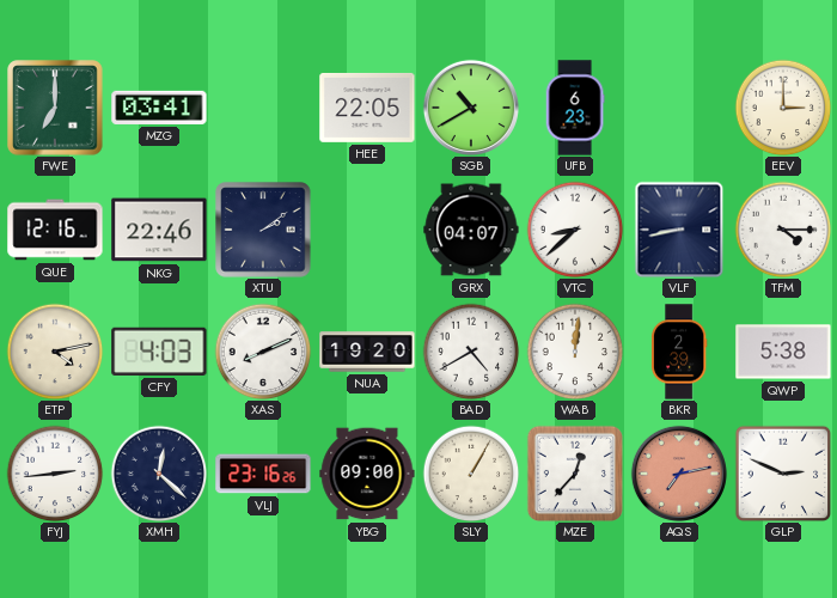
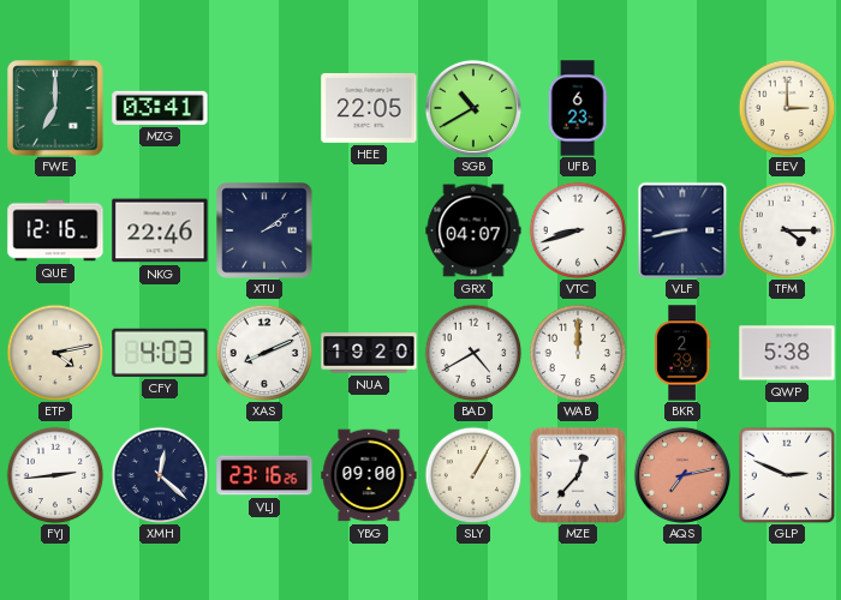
VTC: 8:38 -> 8:42 (578, 230)
WAB: 12:01 -> 12:00 (578, 353)
